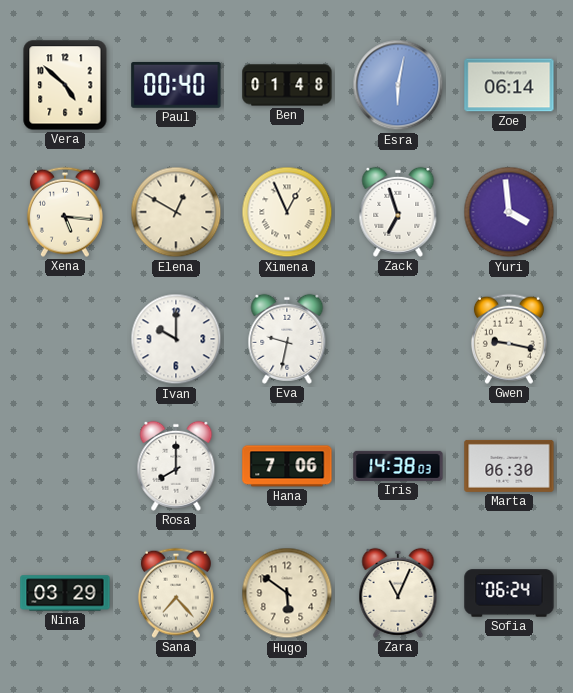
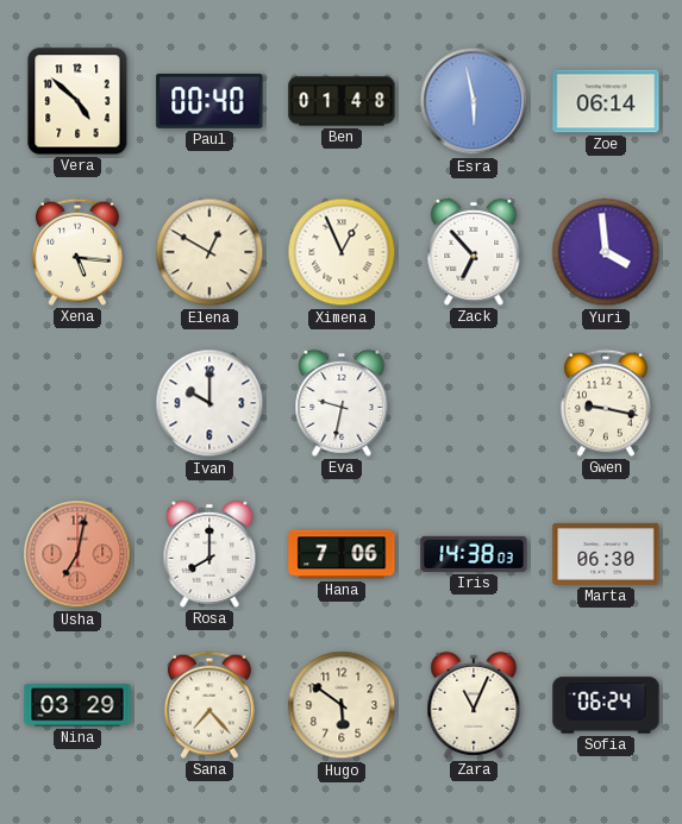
Esra: 6:02 -> 5:58 (474, 101)
Zack: 6:57 -> 6:53 (474, 252)
Usha: none -> 7:02 (77, 554)
